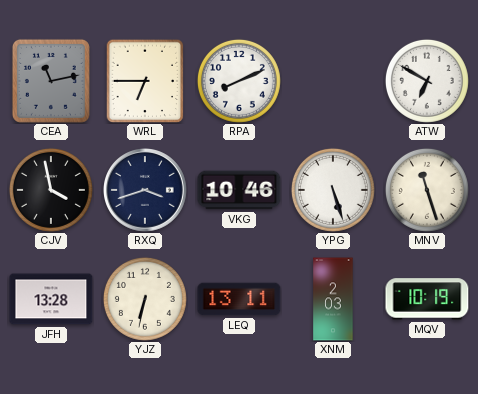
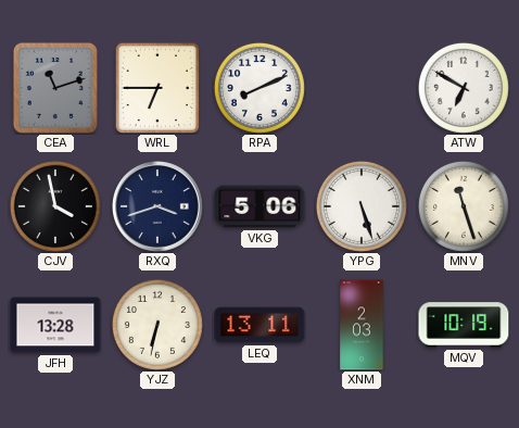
CEA: 11:13 -> 11:12 (55, 88)
VKG: 10:46 -> 5:06 (259, 206)
